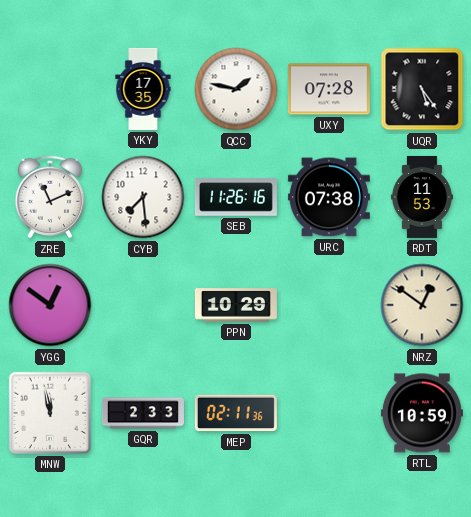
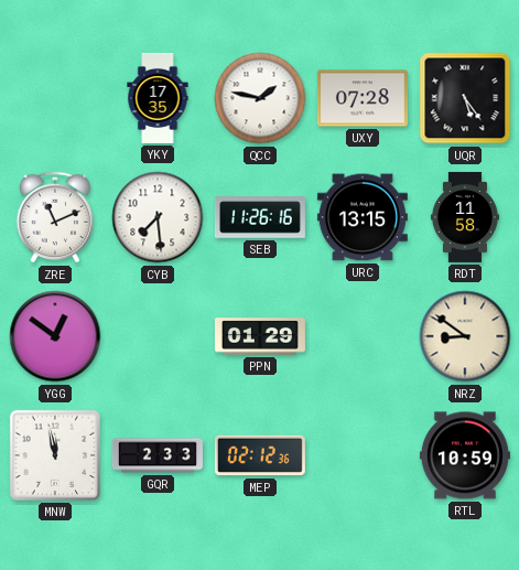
URC: 07:38 -> 13:15 (363, 217)
RDT: 11:53 -> 11:58 (465, 217)
PPN: 10:29 -> 01:29 (260, 336)
NRZ: 12:51 -> 8:51 (465, 336)
MEP: 02:11 -> 02:12 (260, 455)
